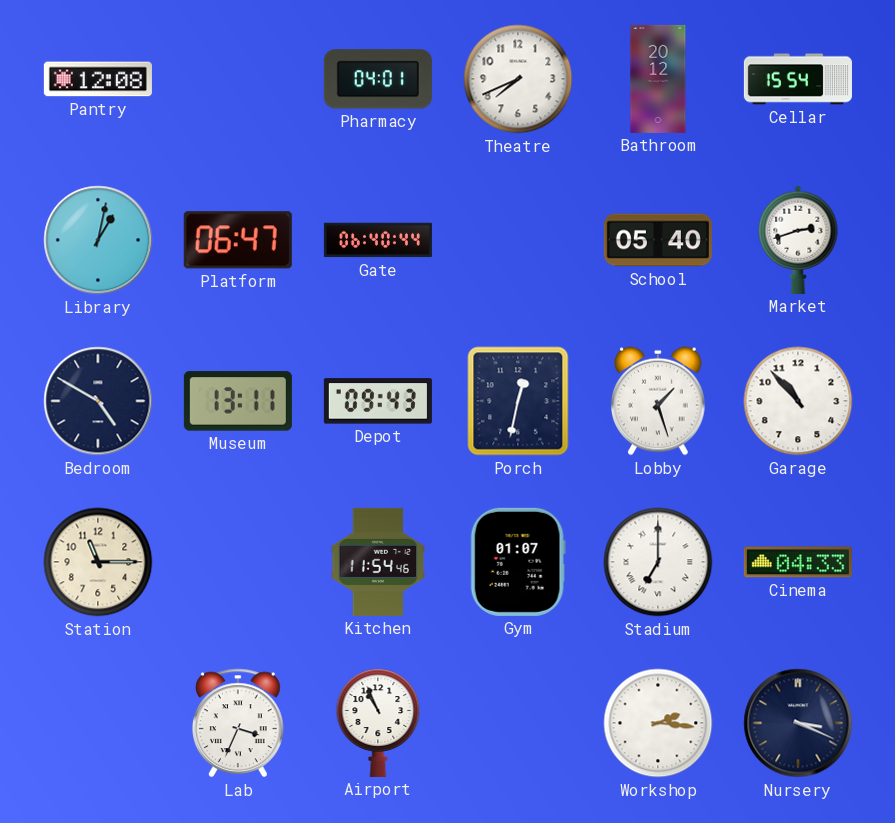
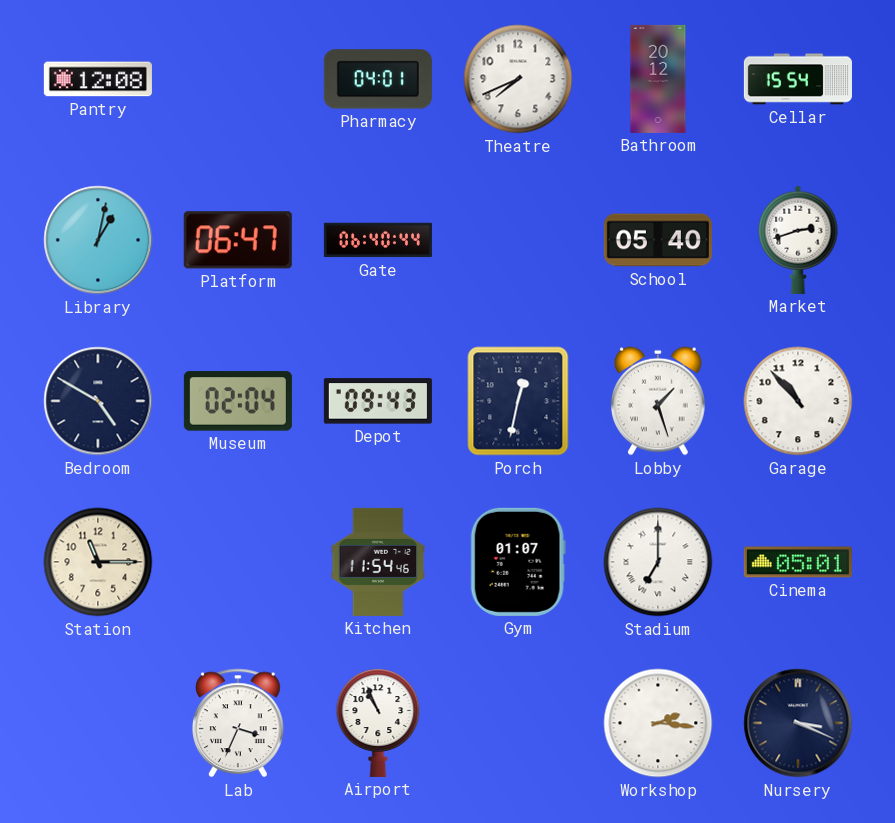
Museum: 13:11 -> 02:04 (238, 401)
Cinema: 04:33 -> 05:01 (798, 562)
